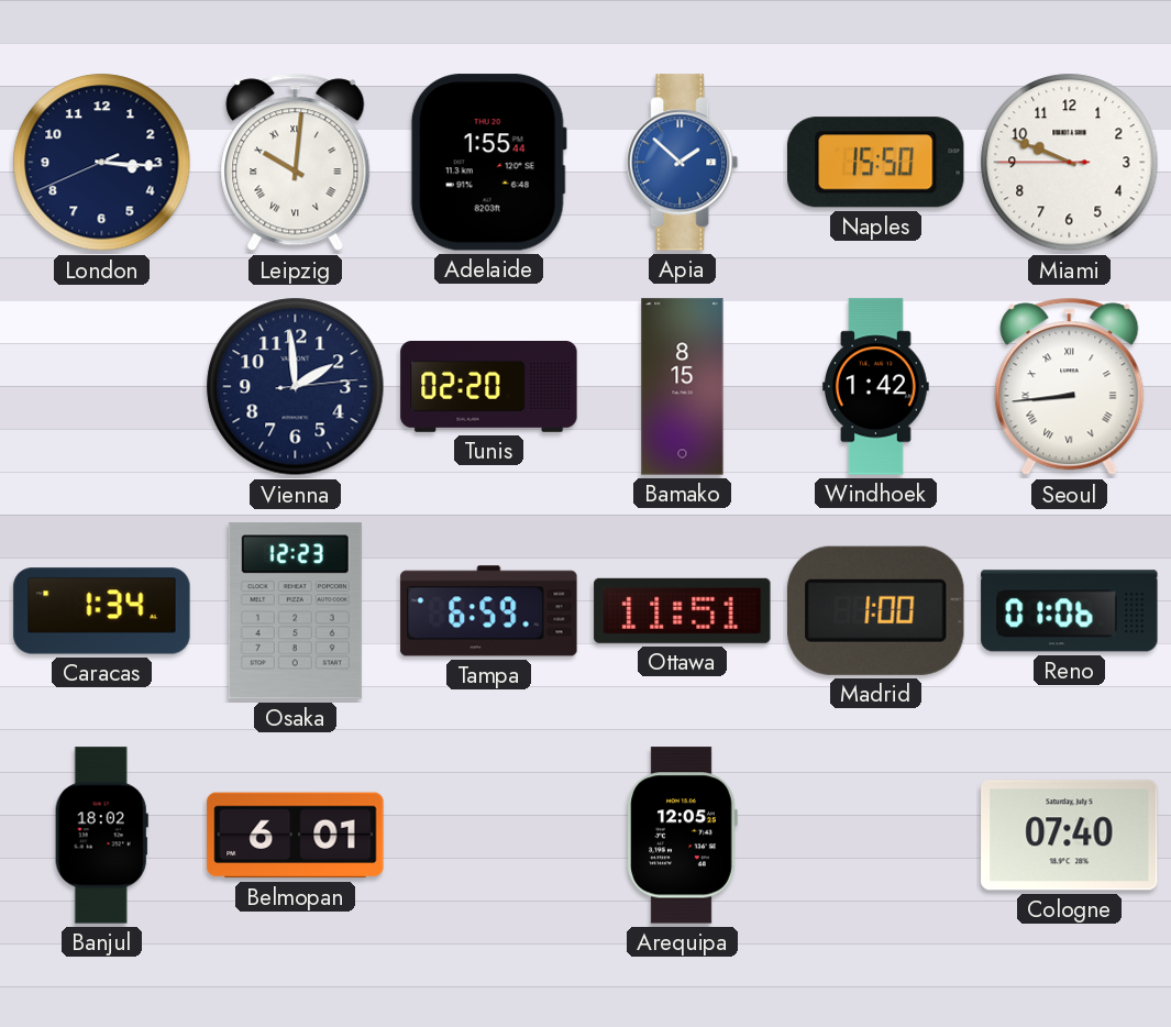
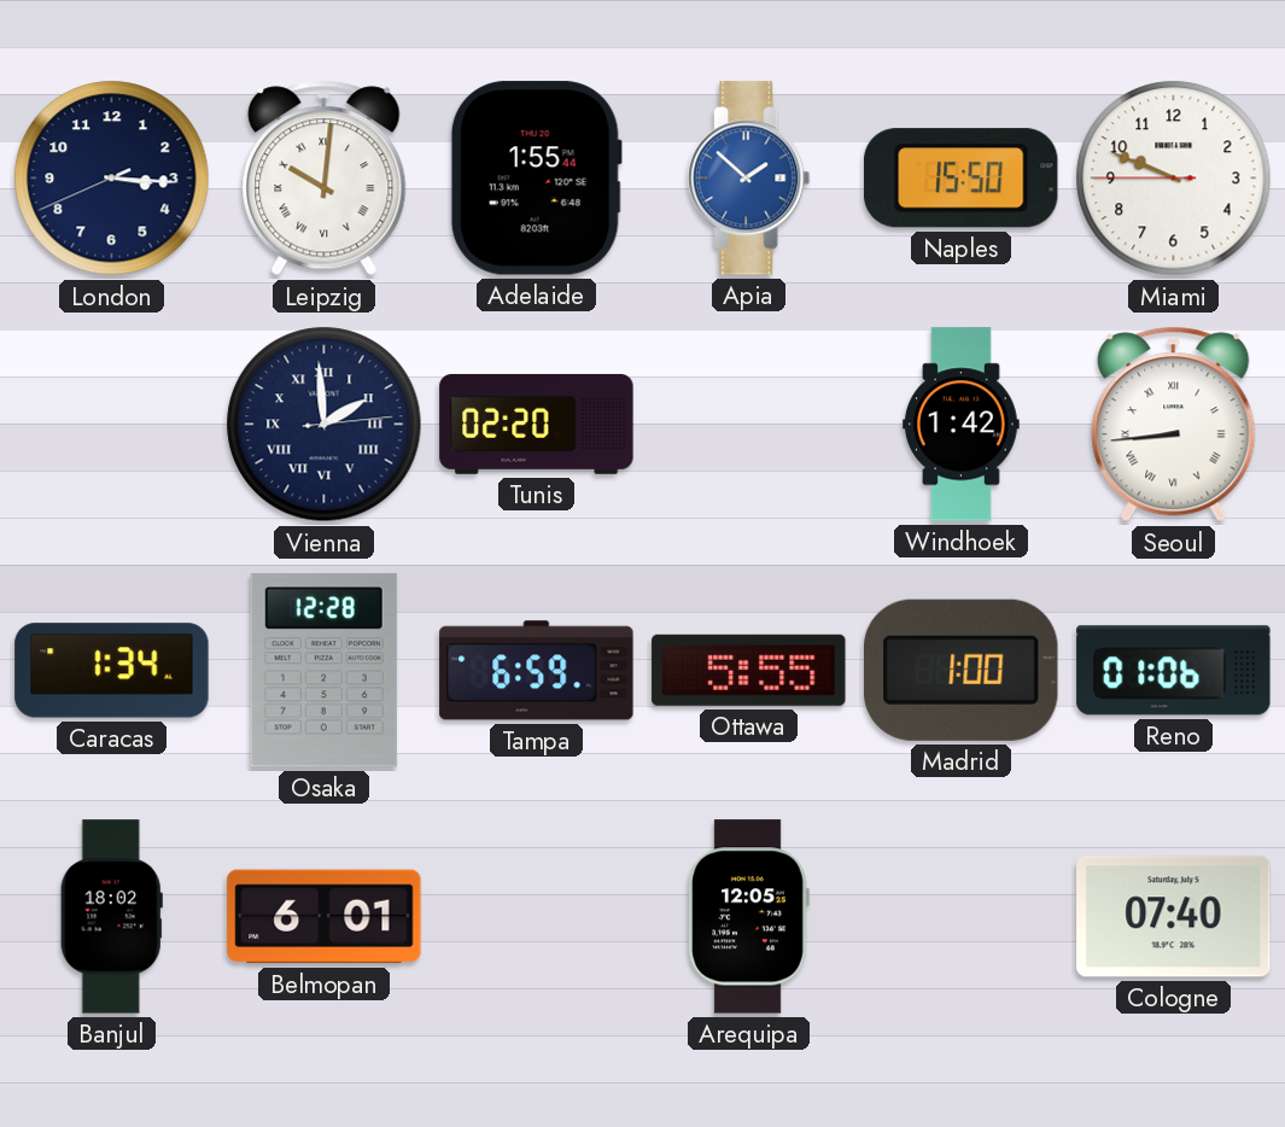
Vienna numerals: Arabic -> Roman (325, 425)
Bamako: 8:15 -> none (683, 387)
Osaka: 12:23 -> 12:28 (323, 671)
Ottawa: 11:51 -> 5:55 (749, 670)
